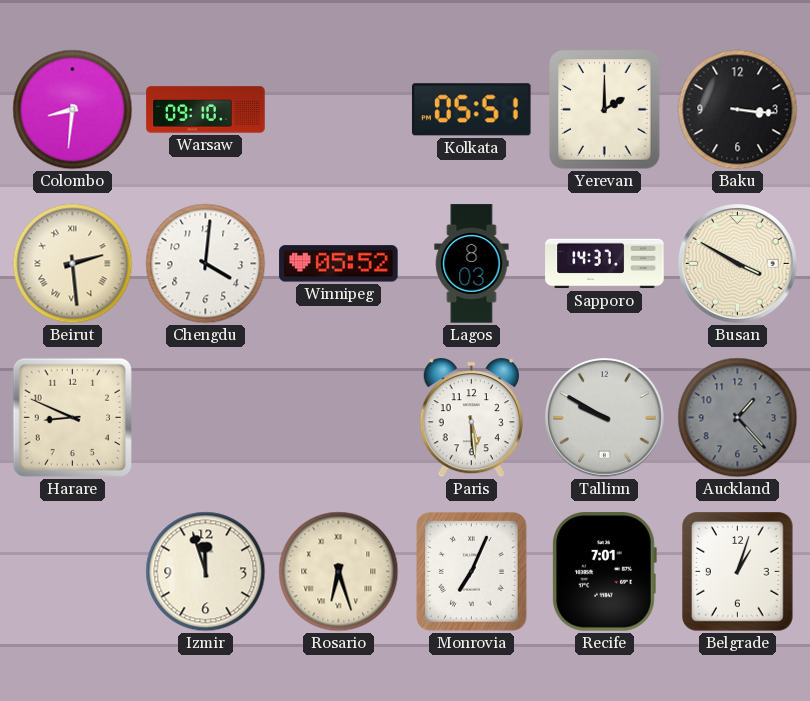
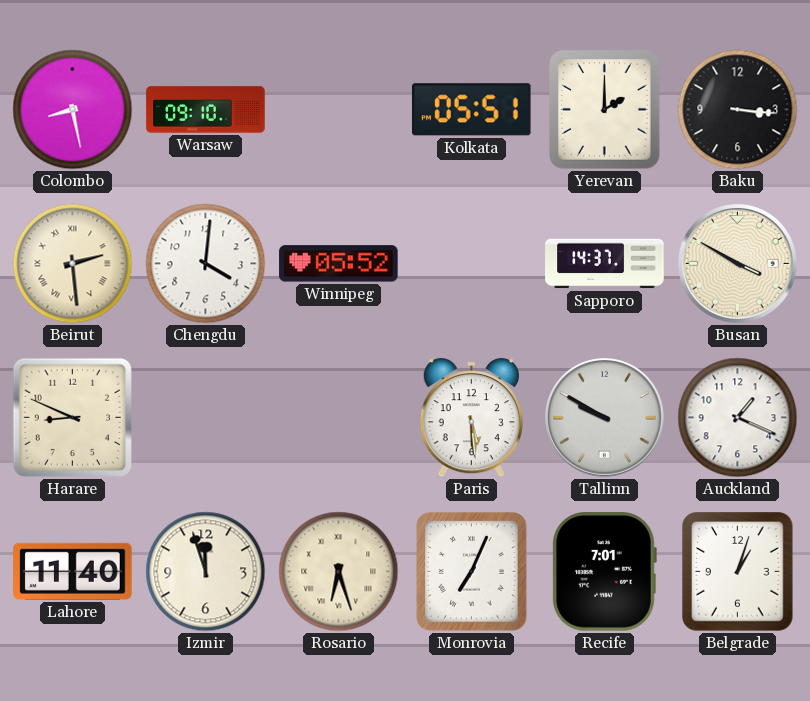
Colombo: 8:31 -> 8:28 (73, 110)
Lagos: 8:03 -> none (472, 264)
Auckland: 1:23 -> 1:19 (738, 418)
Auckland dial: grey -> white (738, 418)
Lahore: none -> 11:40 (73, 571)
